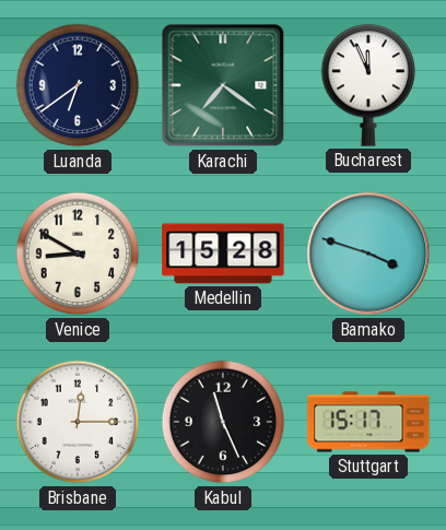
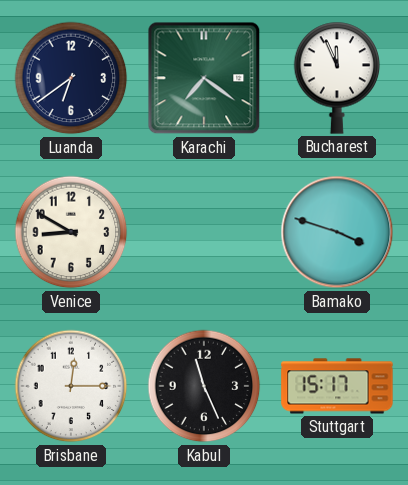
Medellin: 15:28 -> none (223, 254)
